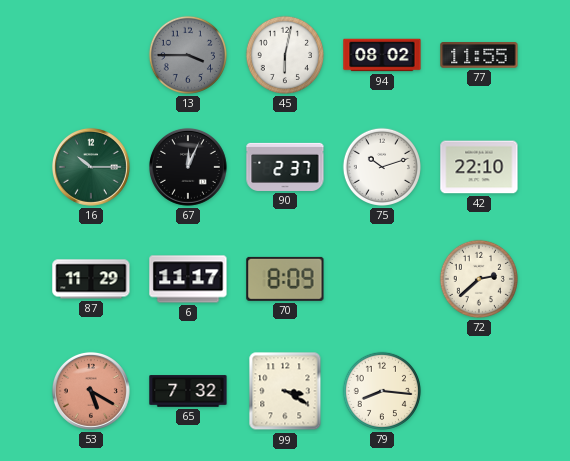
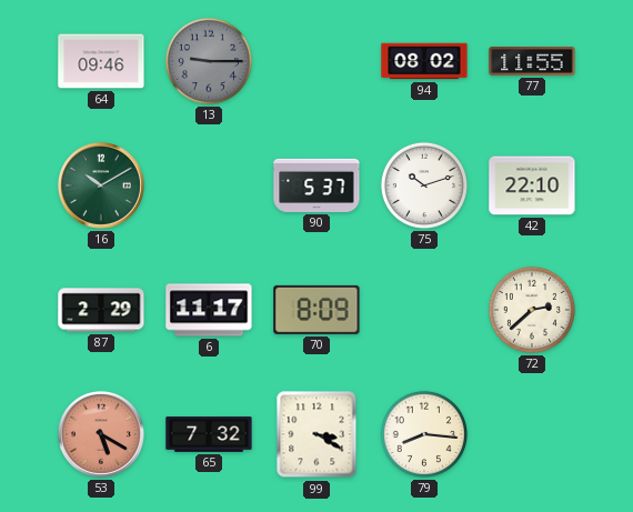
64: none -> 09:46 (101, 61)
13: 3:45 -> 9:15 (209, 61)
45: 6:02 -> none (285, 55)
16: 10:15 -> 10:10 (101, 185)
67: 12:04 -> none (188, 167)
90: 2:37 -> 5:37 (316, 185)
87: 11:29 -> 2:29 (101, 310)
